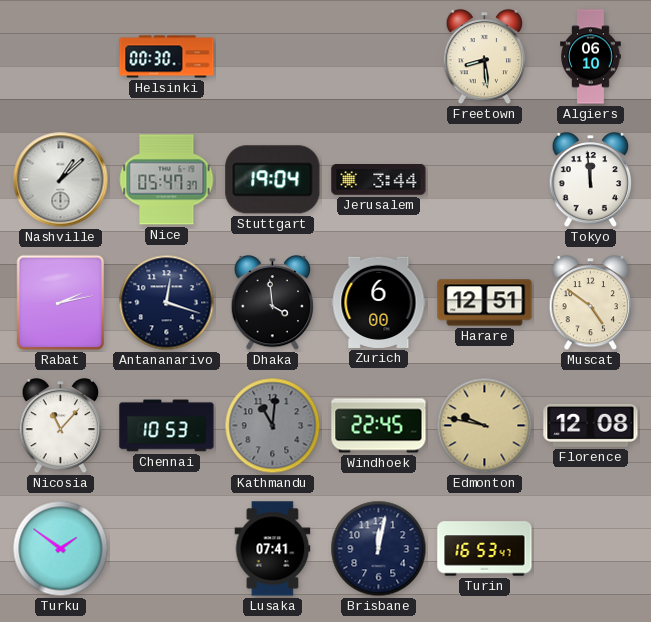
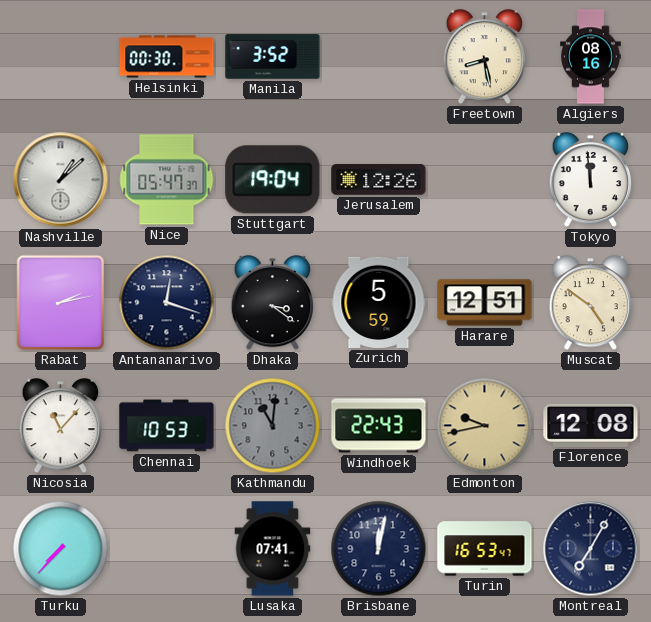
Manila: none -> 3:52 (273, 57)
Freetown: 8:29 -> 8:28 (485, 57)
Algiers: 06:10 -> 08:16 (591, 57)
Jerusalem: 3:44 -> 12:26 (379, 180)
Dhaka: 3:59 -> 3:21 (273, 303)
Zurich: 6:00 -> 5:59 (379, 302)
Windhoek: 22:45 -> 22:43 (379, 426)
Edmonton: 9:47 -> 9:43 (485, 426)
Turku: 1:51 -> 7:37 (61, 549)
Montreal: none -> 7:05 (591, 549)
